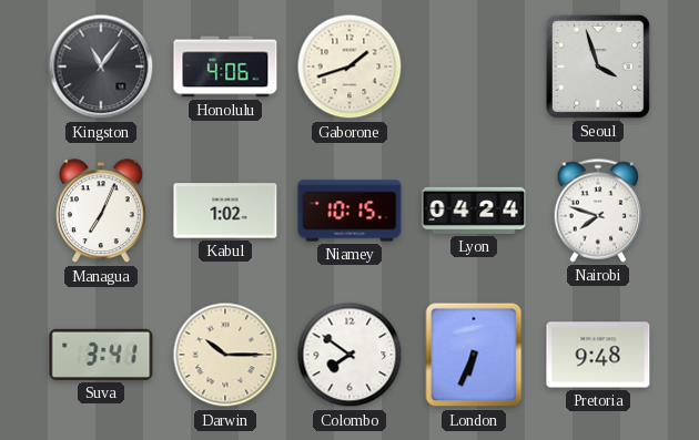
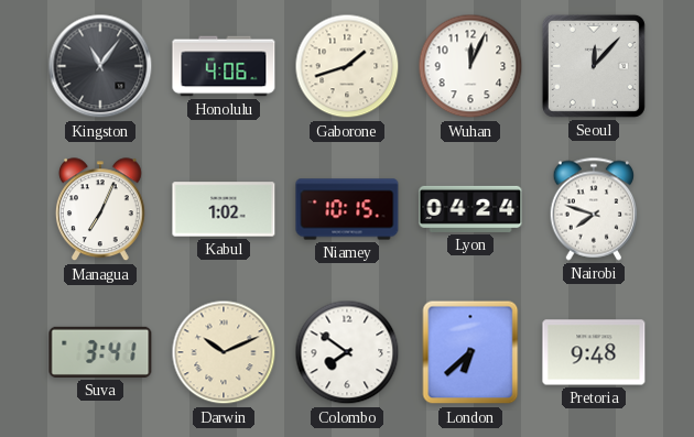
Wuhan: none -> 12:04 (470, 66)
Seoul: 3:57 -> 12:07 (594, 66)
Darwin: 10:15 -> 10:11 (224, 352)
London: 6:34 -> 6:38 (470, 352)
